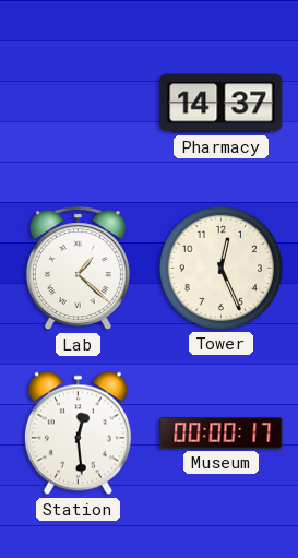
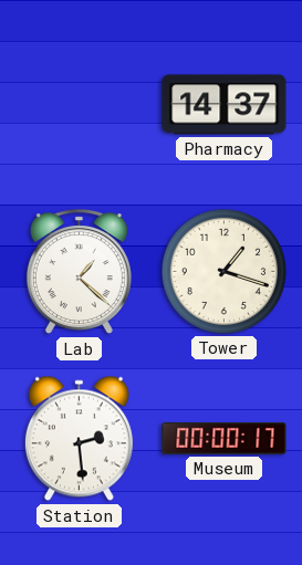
Tower: 12:26 -> 1:18 (223, 271)
Station: 12:29 -> 2:29 (79, 439)
